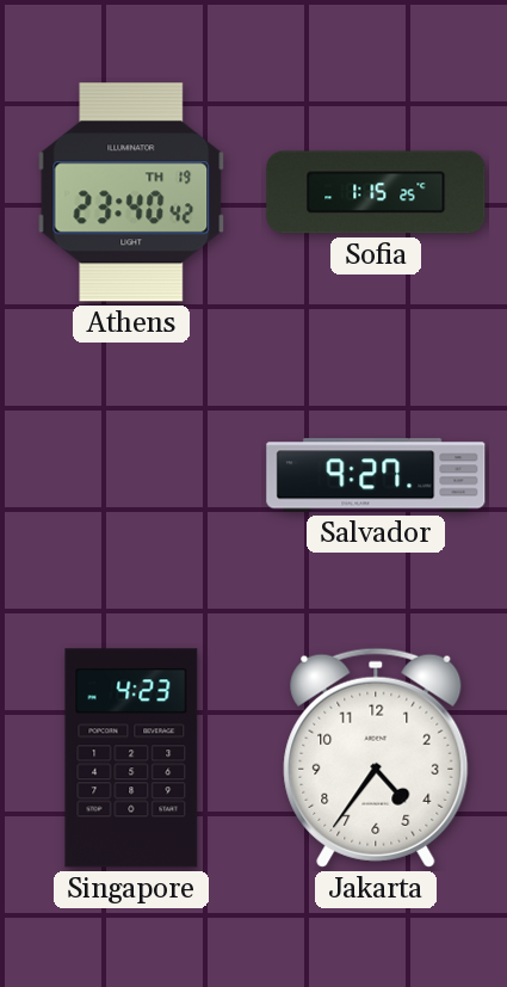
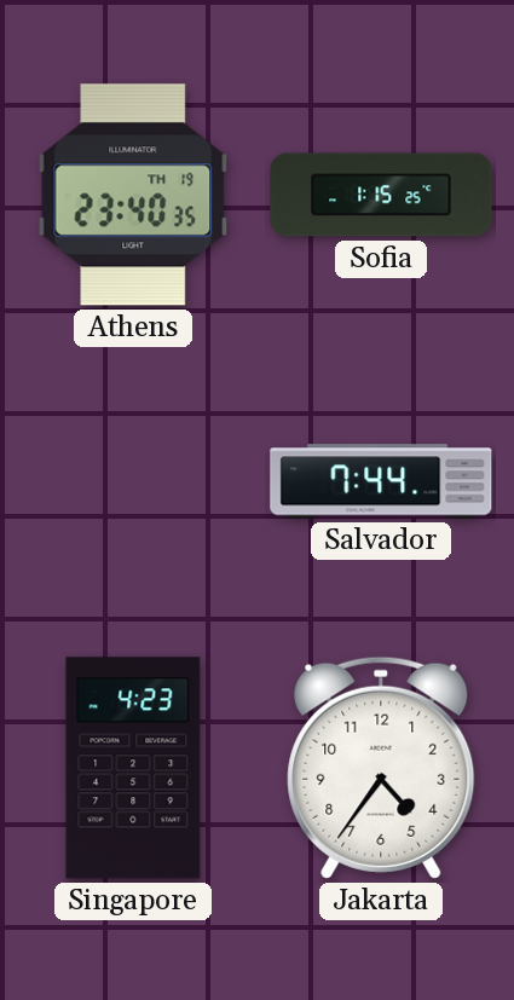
Athens: 23:40:42 -> 23:40:35 (133, 195)
Salvador: 9:27 -> 7:44 (381, 481)
